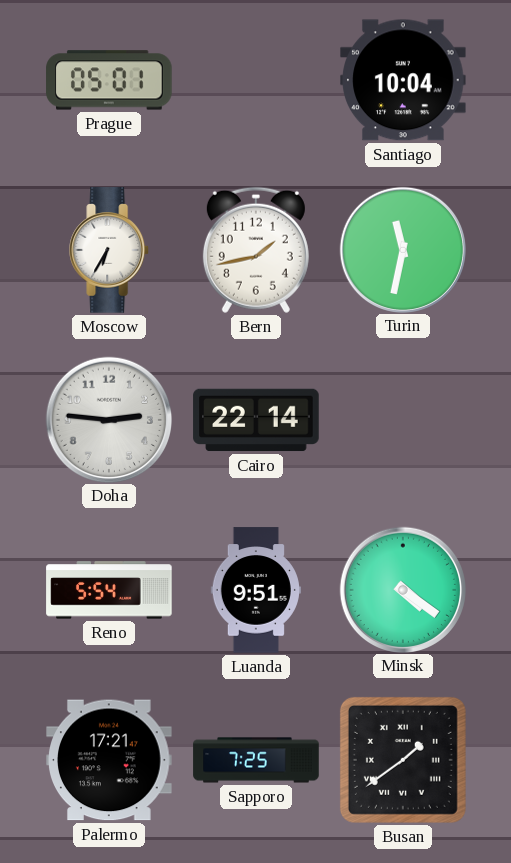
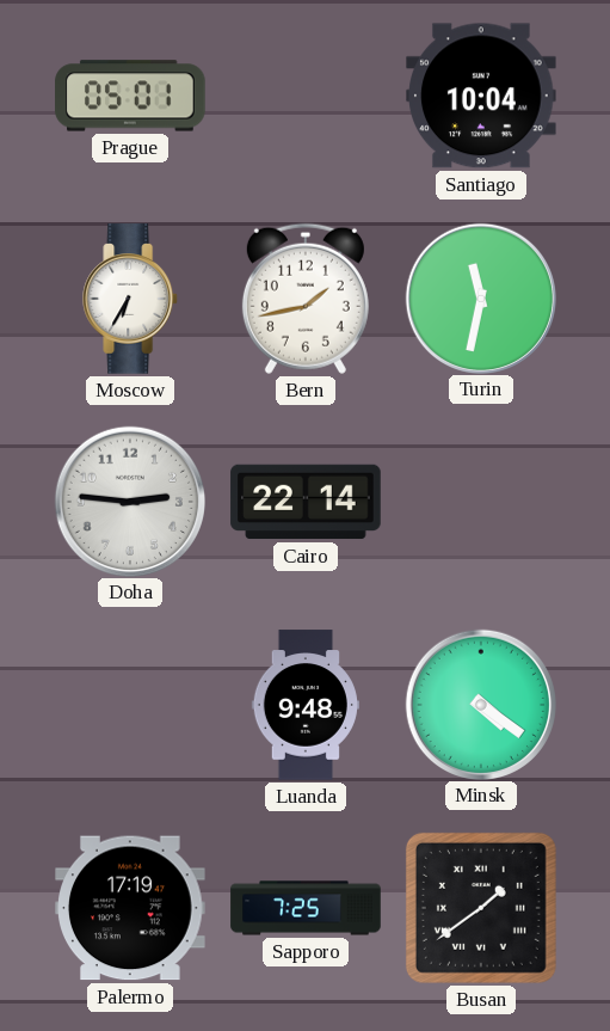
Reno: 5:54 -> none (109, 590)
Luanda: 9:51 -> 9:48 (306, 705)
Palermo: 17:21 -> 17:19 (130, 908)
